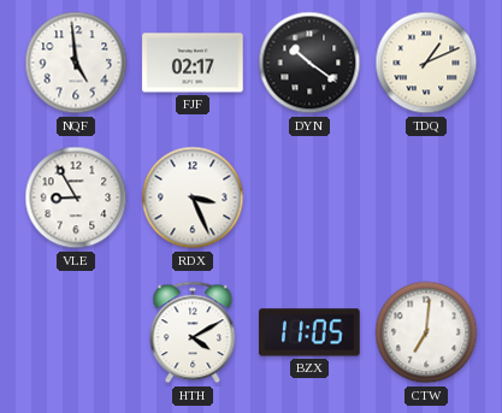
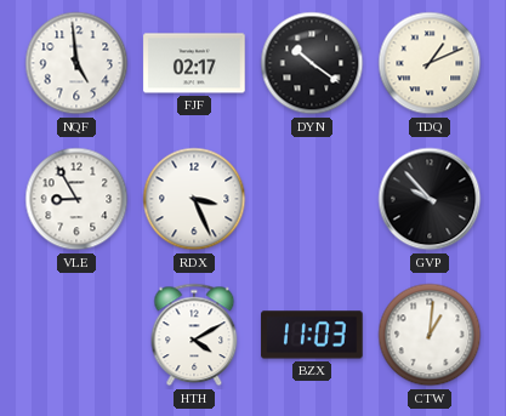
GVP: none -> 9:53 (430, 199)
BZX: 11:05 -> 11:03 (312, 335)
CTW: 7:01 -> 1:01 (430, 335)
